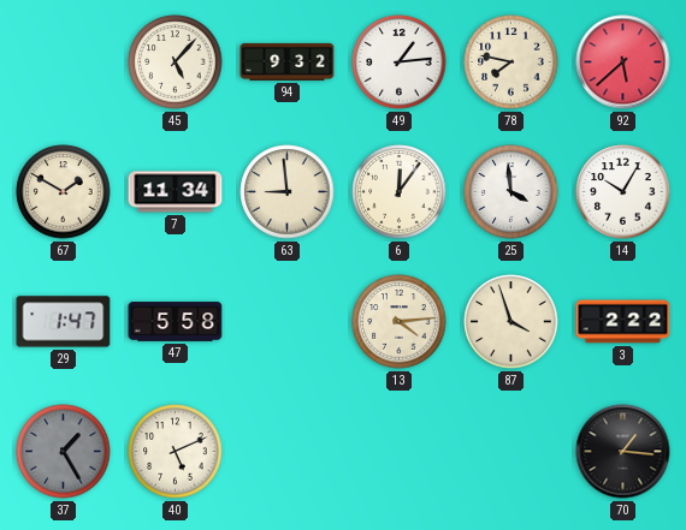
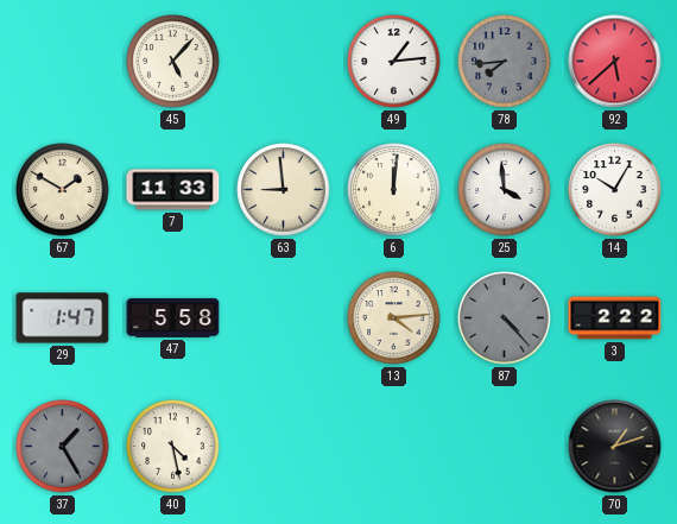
94: 9:32 -> none (288, 61)
78: 7:47 -> 7:44 (505, 62)
78 dial: cream -> grey (505, 62)
7: 11:34 -> 11:33 (173, 190)
6: 12:06 -> 12:01 (394, 190)
87: 3:57 -> 4:23 (505, 318)
87 dial: cream -> grey (505, 318)
40: 5:11 -> 4:28 (173, 447)
70: 1:16 -> 1:12 (615, 447)
